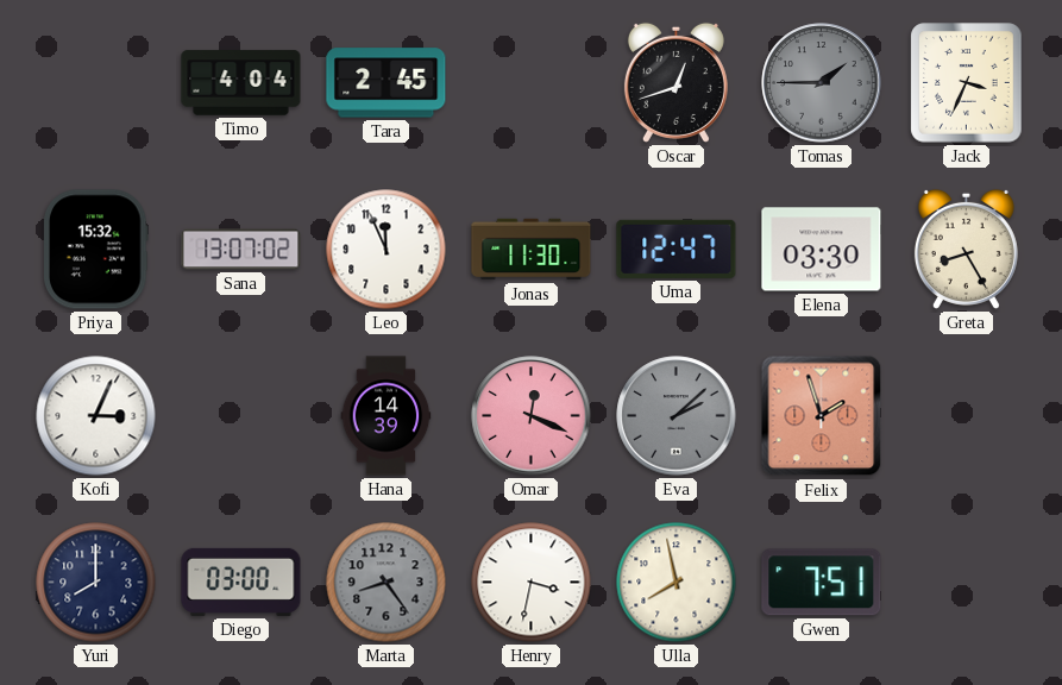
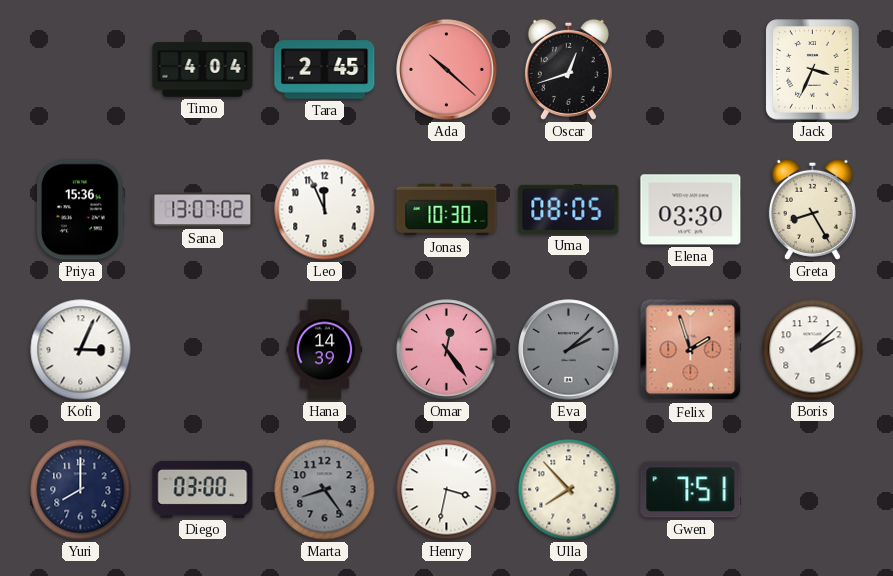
Ada: none -> 10:22 (447, 70)
Tomas: 1:45 -> none (822, 83)
Priya: 15:32 -> 15:36 (81, 210)
Jonas: 11:30 -> 10:30 (447, 210)
Uma: 12:47 -> 08:05 (569, 209)
Omar: 12:19 -> 12:24 (447, 350)
Boris: none -> 2:08 (813, 350)
Ulla: 7:58 -> 7:53 (569, 490)
